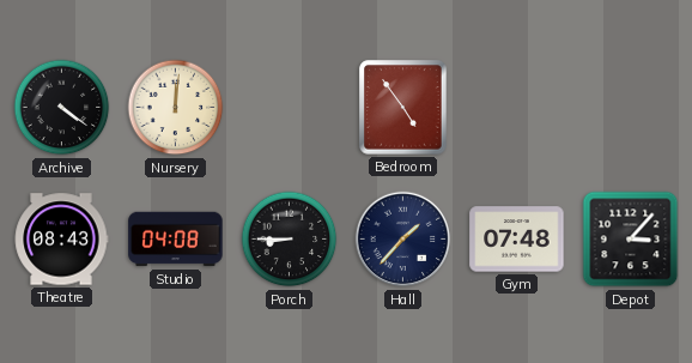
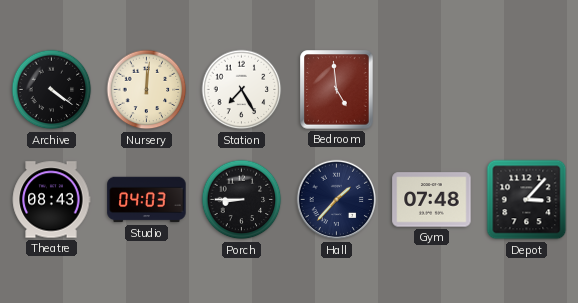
Station: none -> 7:25 (242, 90)
Bedroom: 4:54 -> 4:59 (337, 90)
Studio: 04:08 -> 04:03 (147, 200)
